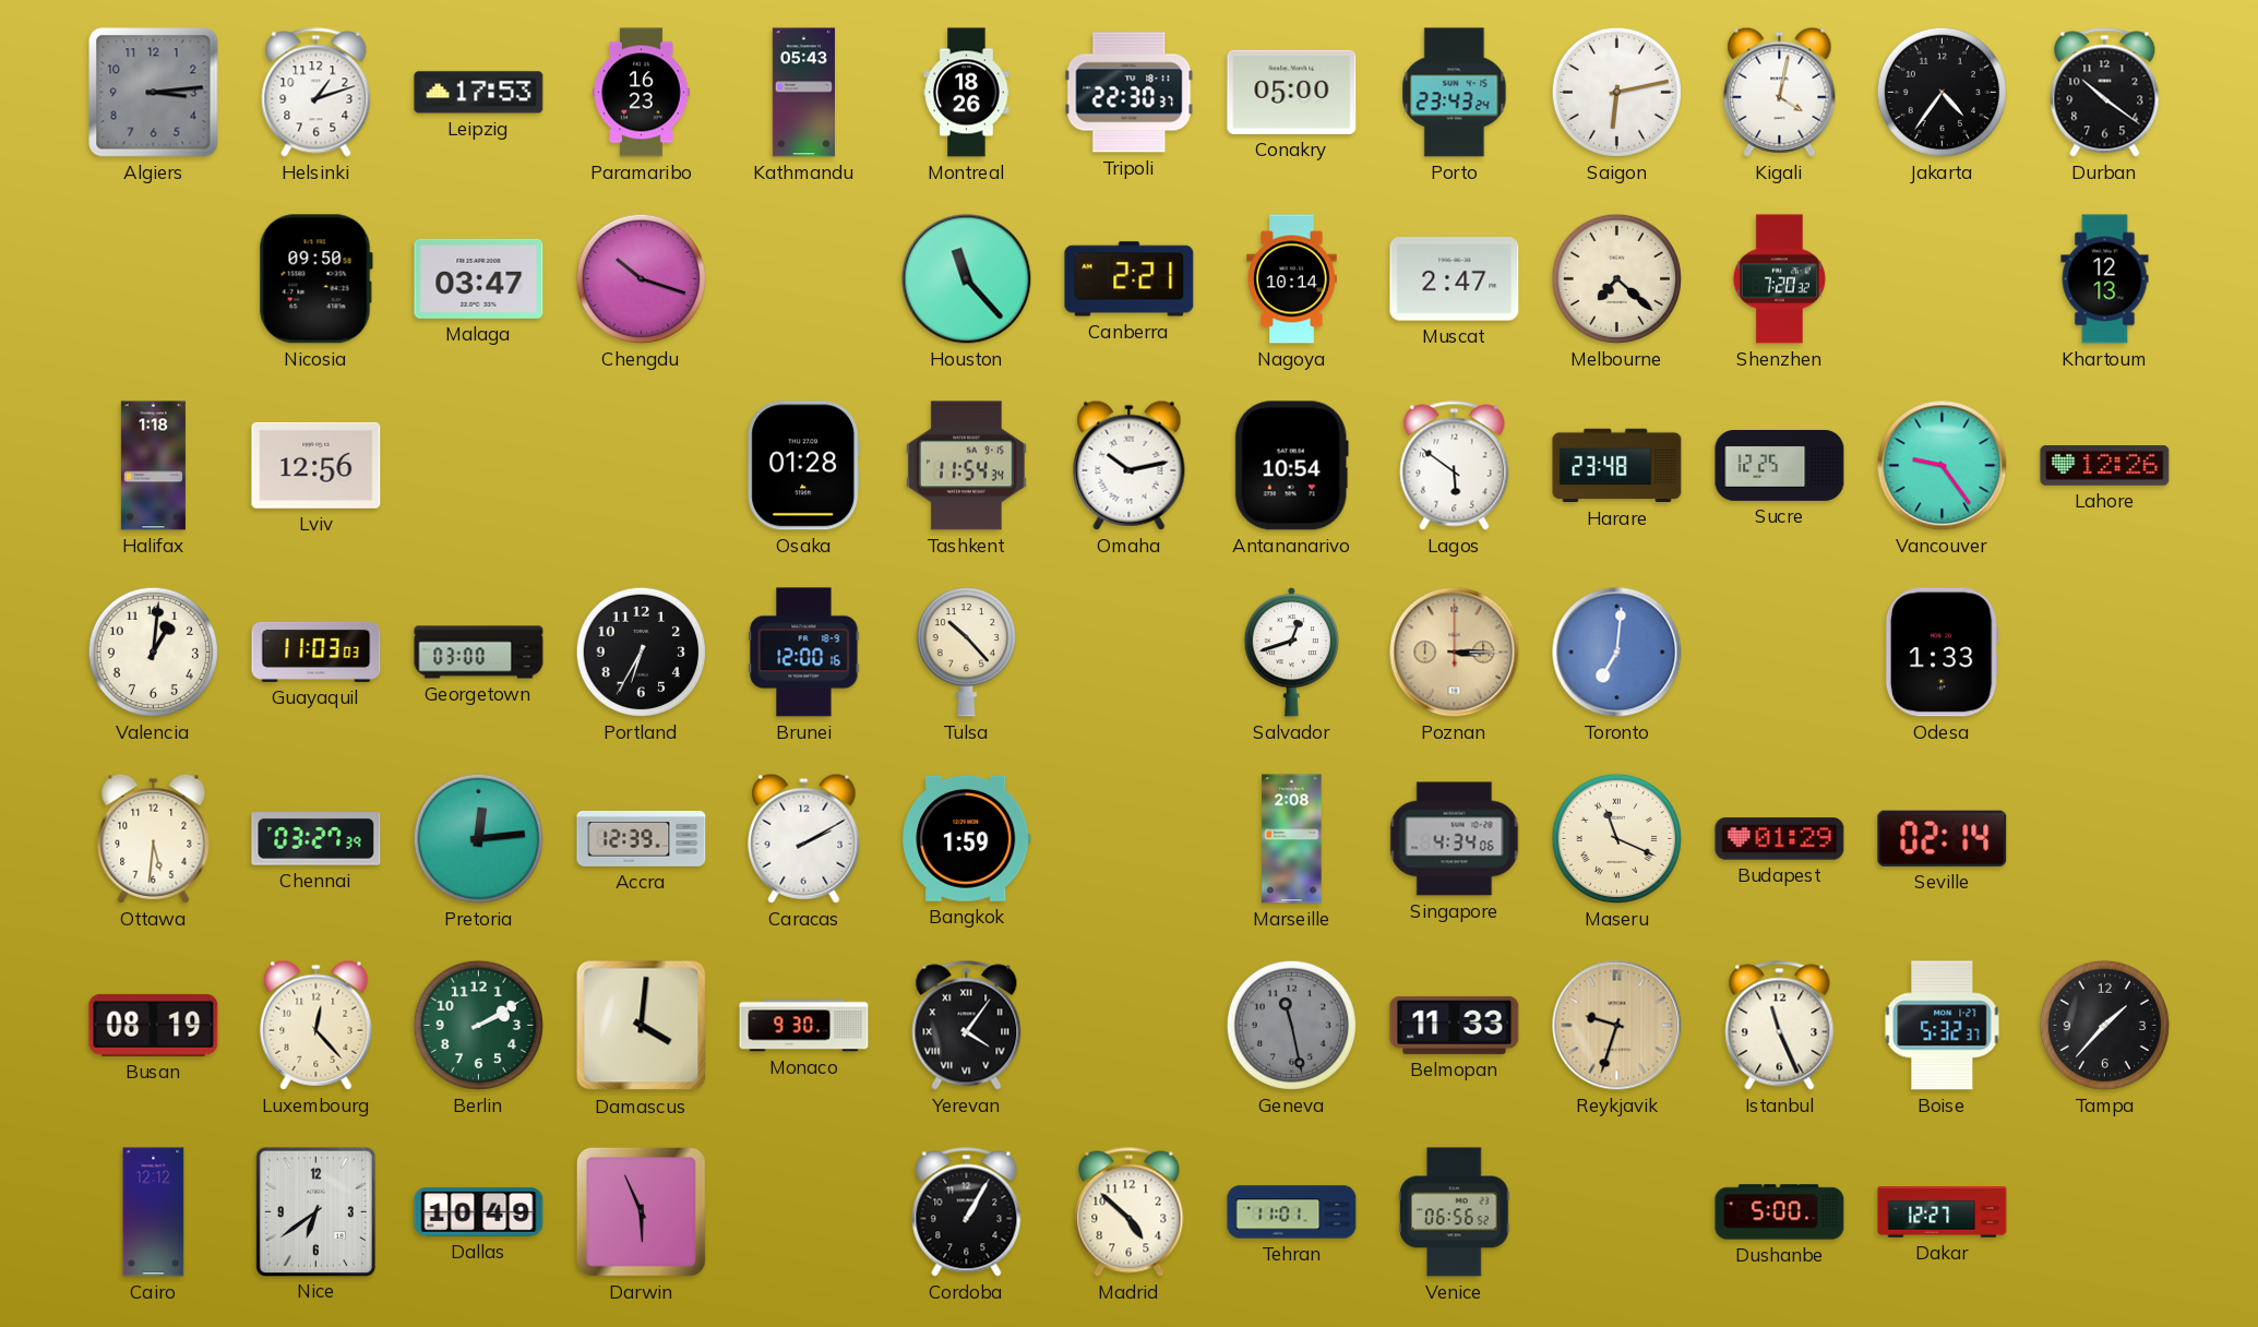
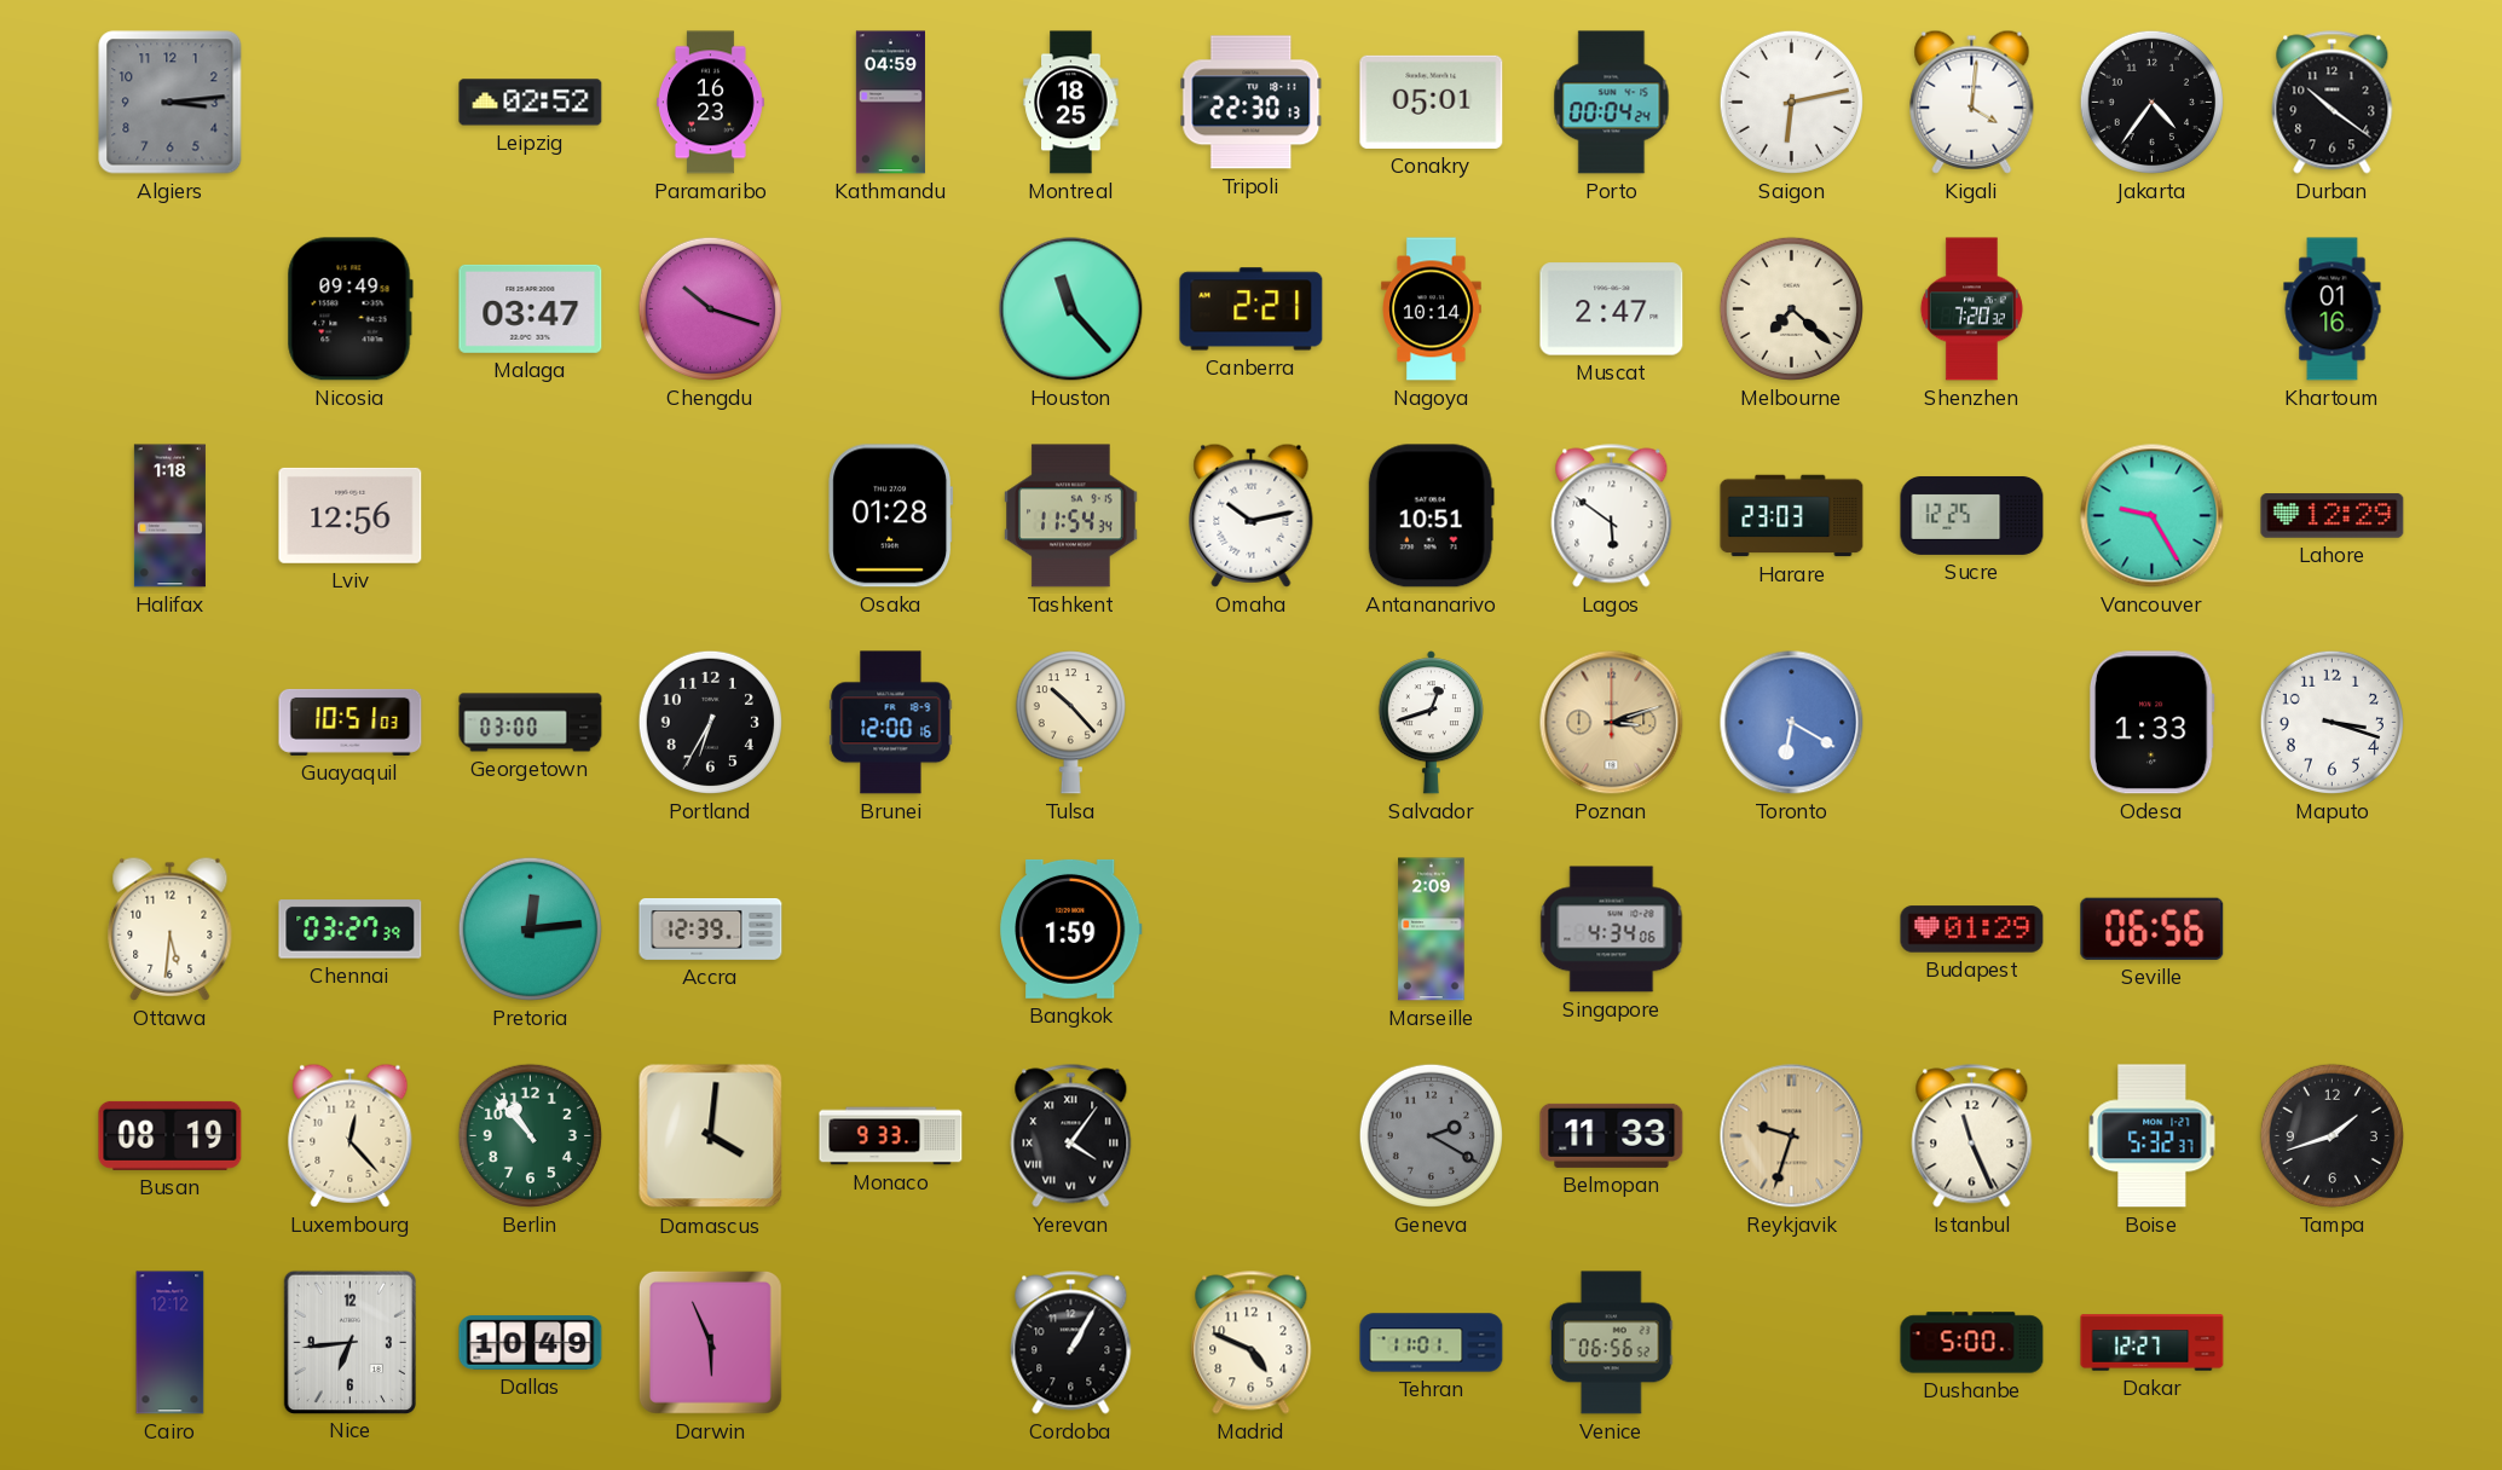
Helsinki: 1:12 -> none (316, 93)
Leipzig: 17:53 -> 02:52 (531, 103)
Kathmandu: 05:43 -> 04:59 (890, 103)
Montreal: 18:26 -> 18:25 (1071, 103)
Tripoli: 22:30:37 -> 22:30:13 (1252, 103)
Conakry: 05:00 -> 05:01 (1432, 102)
Porto: 23:43 -> 00:04 (1612, 103)
Kigali: 4:02 -> 4:01 (1972, 102)
Nicosia: 09:50 -> 09:49 (349, 309)
Khartoum: 12:13 -> 01:16 (2333, 309)
Antananarivo: 10:54 -> 10:51 (1431, 516)
Harare: 23:48 -> 23:03 (1792, 516)
Vancouver: 9:24 -> 9:25 (2153, 516)
Lahore: 12:26 -> 12:29 (2333, 516)
Valencia: 1:01 -> none (153, 651)
Guayaquil: 11:03 -> 10:51 (351, 722)
Poznan: 3:15 -> 3:12 (1612, 723)
Toronto: 7:01 -> 6:20 (1792, 723)
Maputo: none -> 3:18 (2331, 722)
Caracas: 2:10 -> none (804, 838)
Marseille: 2:08 -> 2:09 (1432, 930)
Maseru: 11:19 -> none (1616, 838)
Seville: 02:14 -> 06:56 (2153, 928)
Berlin: 2:10 -> 10:53 (530, 1135)
Monaco: 9:30 -> 9:33 (891, 1136)
Geneva: 11:28 -> 2:20 (1431, 1135)
Tampa: 1:37 -> 1:42 (2331, 1135)
Nice: 6:39 -> 6:44 (349, 1342)
Madrid: 4:52 -> 4:49 (1252, 1343)
